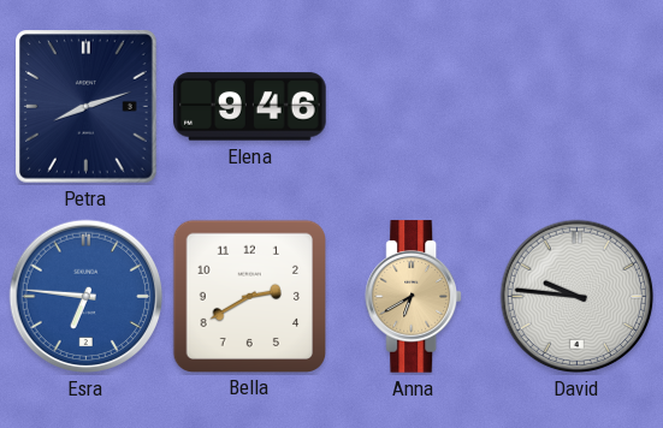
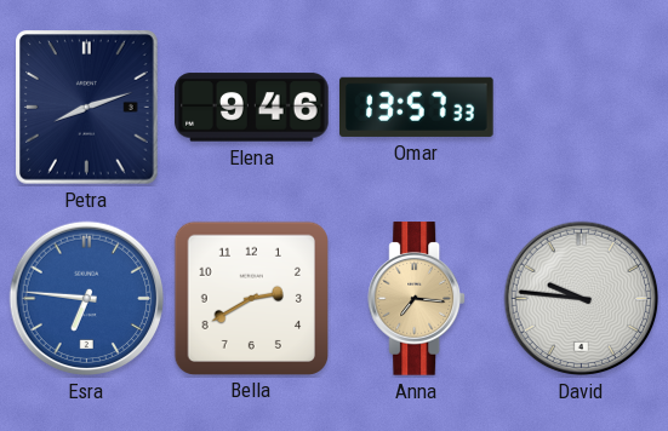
Omar: none -> 13:57 (417, 107)
Anna: 6:40 -> 7:16 (417, 299)
